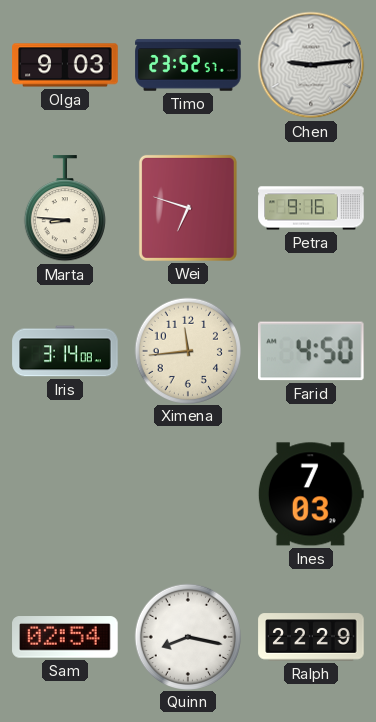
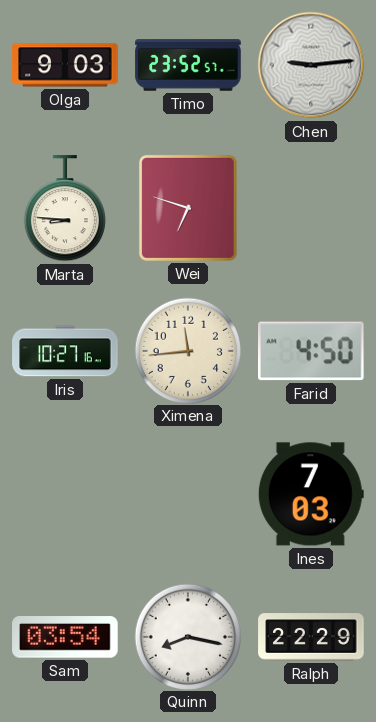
Petra: 9:16 -> none (311, 208)
Iris: 3:14 -> 10:27 (65, 351)
Sam: 02:54 -> 03:54 (65, 637)
